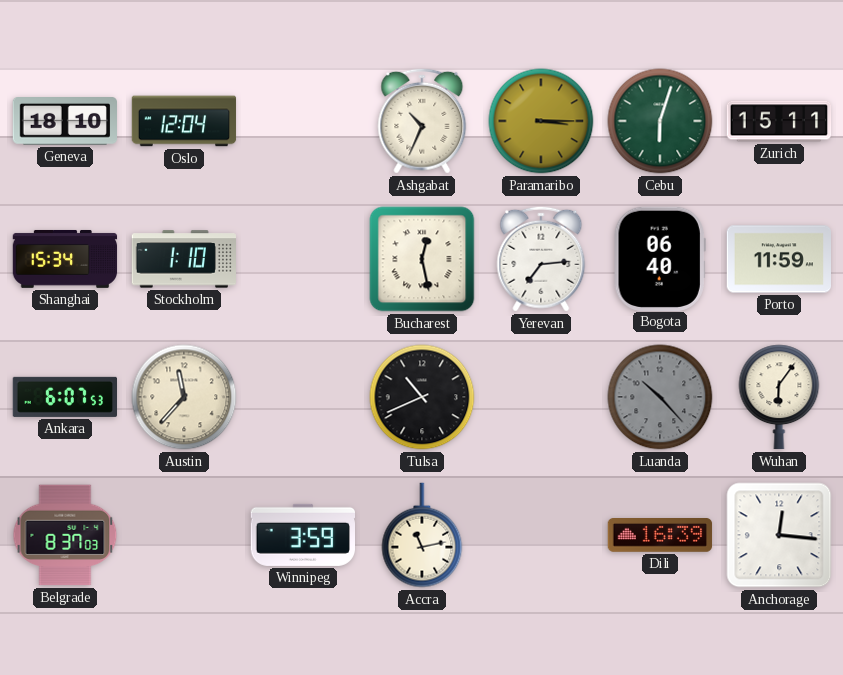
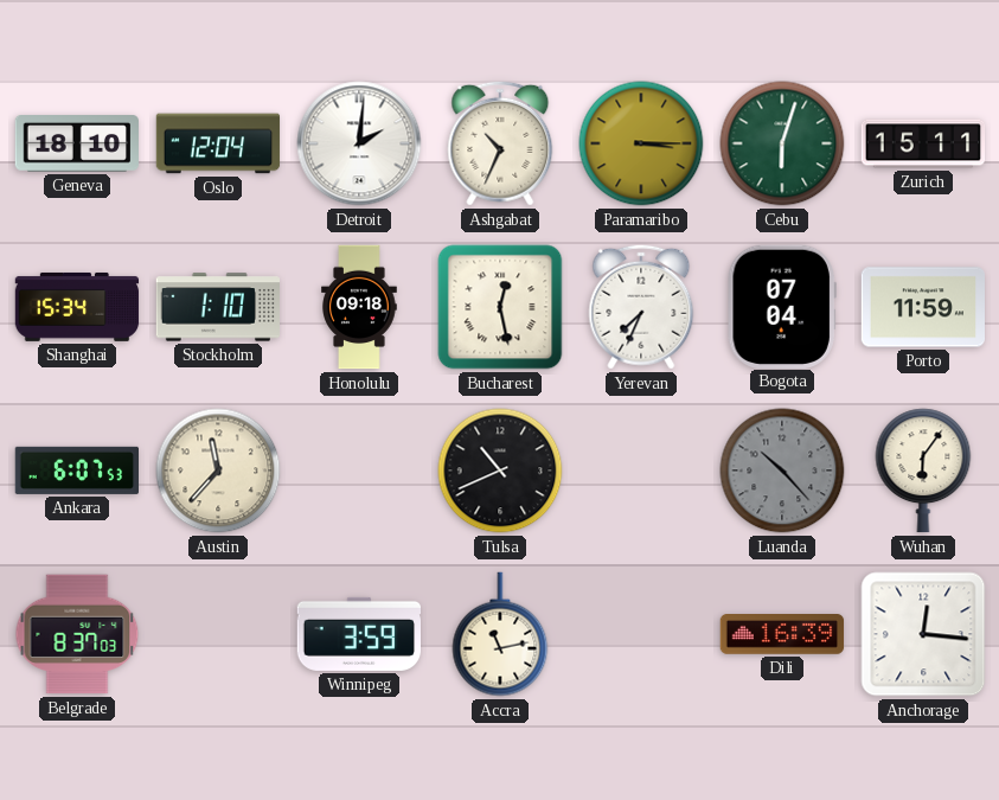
Detroit: none -> 2:01 (359, 143)
Honolulu: none -> 09:18 (359, 307)
Yerevan: 7:14 -> 7:34 (641, 307)
Bogota: 06:40 -> 07:04 (782, 306)
